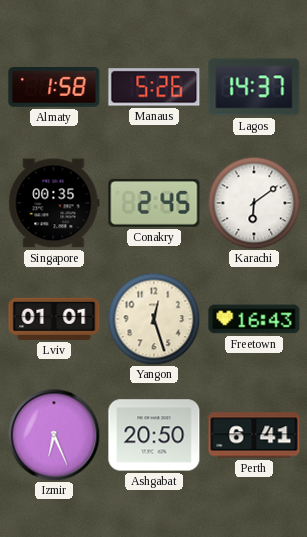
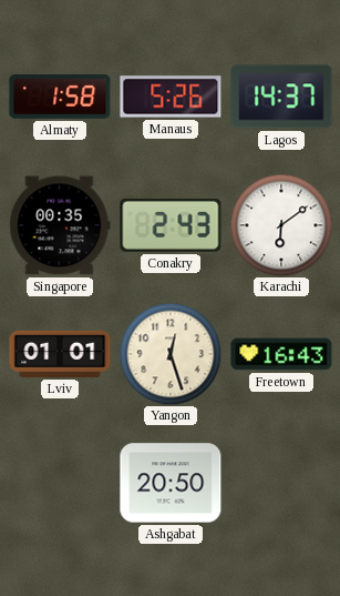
Conakry: 2:45 -> 2:43 (171, 225)
Izmir: 6:26 -> none (54, 435)
Perth: 6:41 -> none (254, 435)
